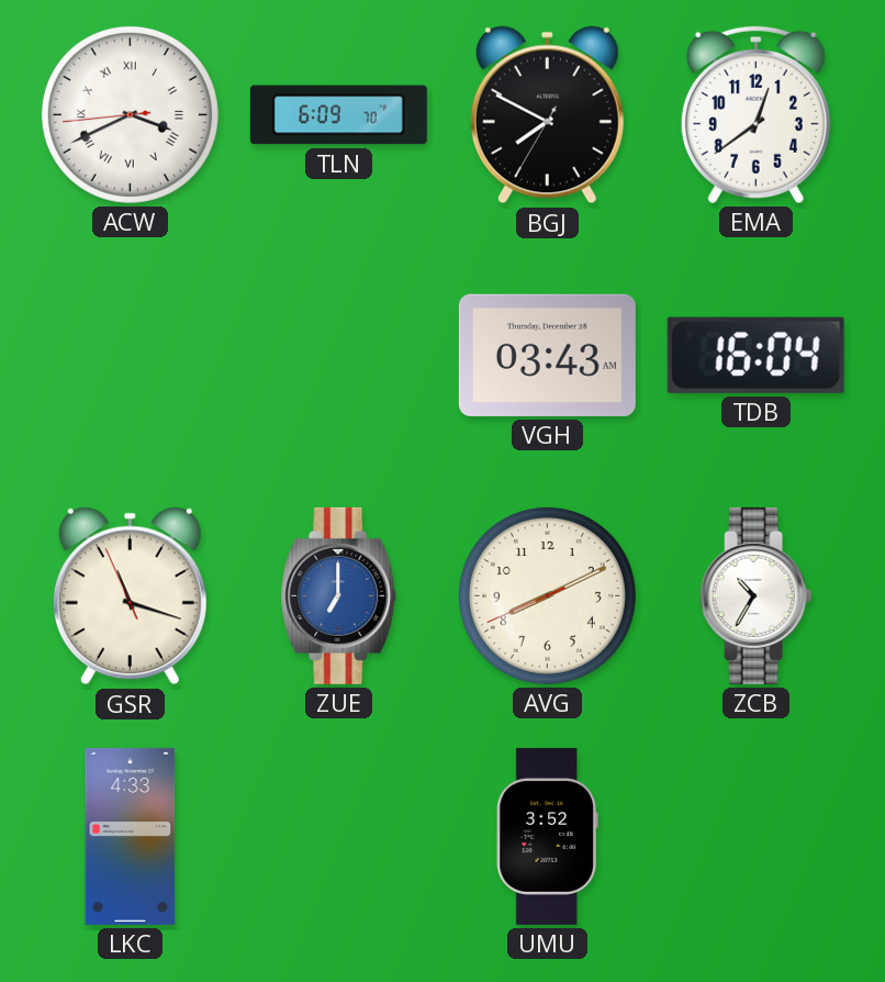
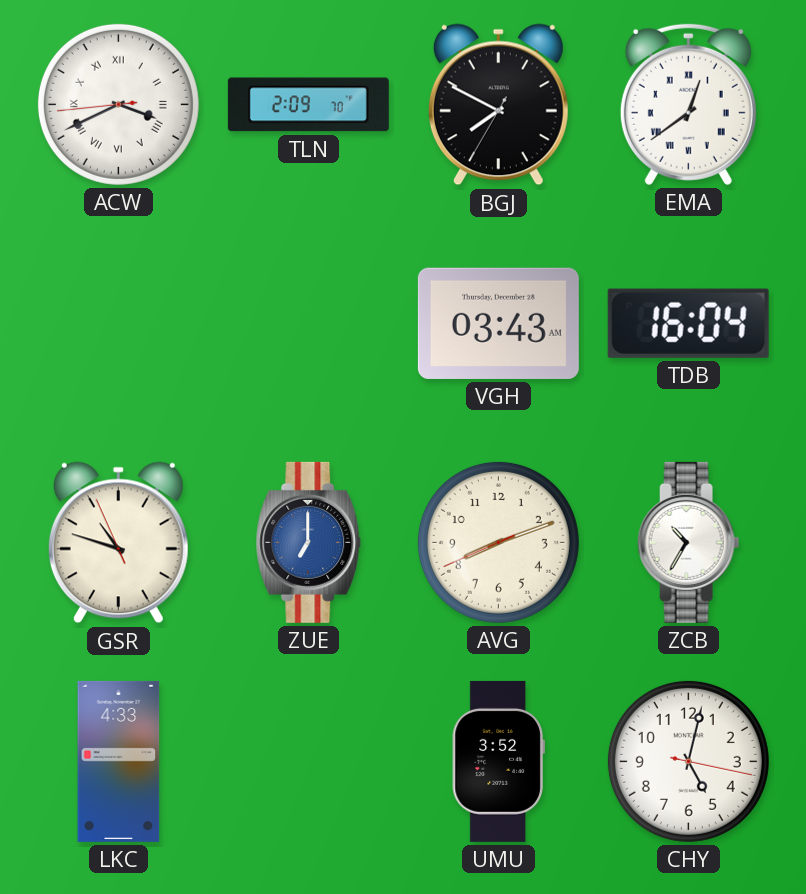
TLN: 6:09 -> 2:09 (308, 105)
EMA numerals: Arabic -> Roman (688, 104)
GSR: 11:17 -> 10:47 (118, 543)
AVG: 8:10 -> 8:11 (498, 542)
CHY: none -> 5:02 (688, 761)
